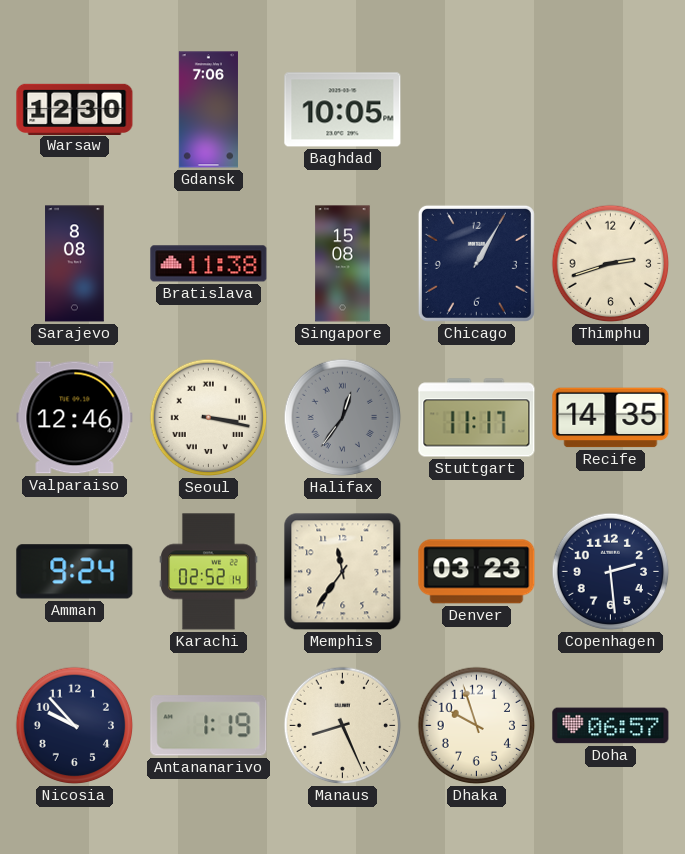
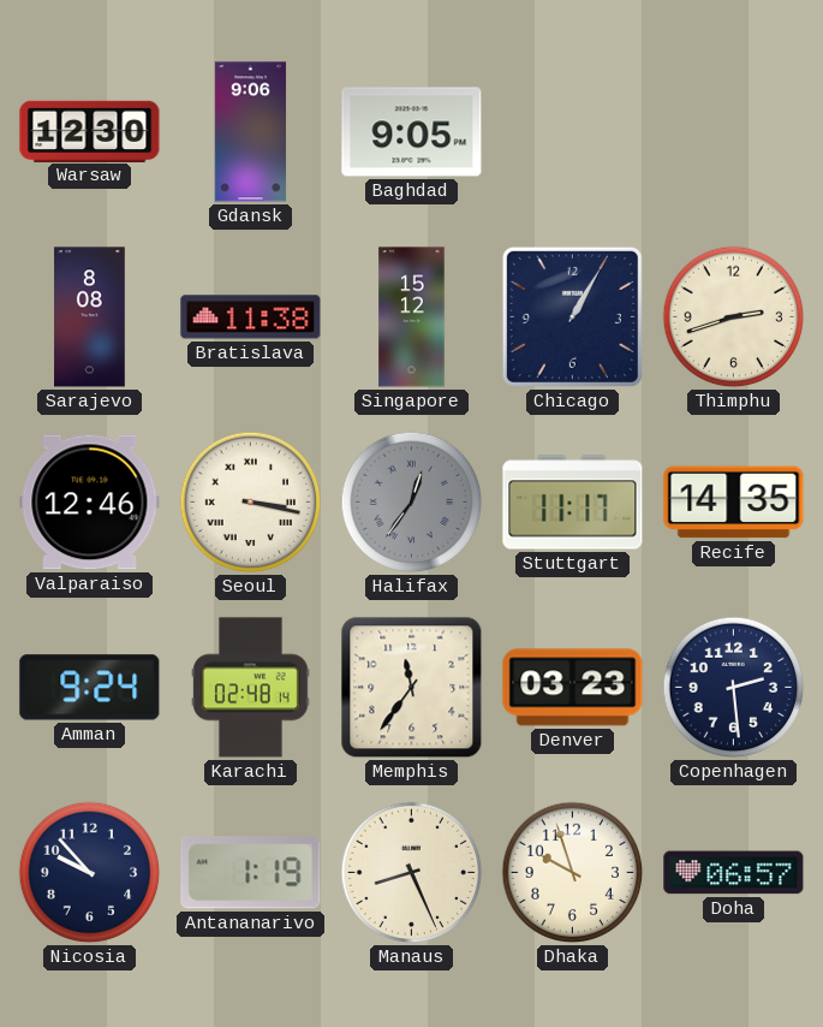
Gdansk: 7:06 -> 9:06 (250, 132)
Baghdad: 10:05 -> 9:05 (412, 132)
Singapore: 15:08 -> 15:12 (412, 317)
Karachi: 02:52 -> 02:48 (251, 688)
